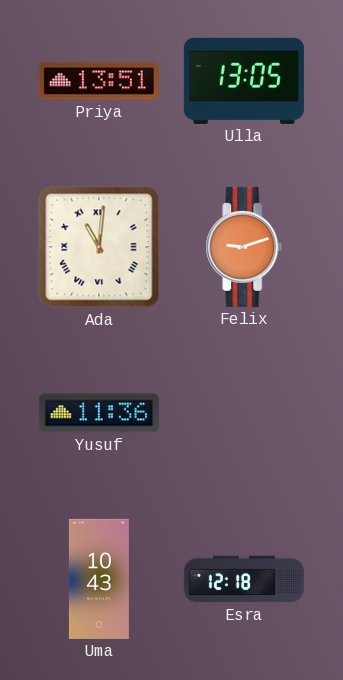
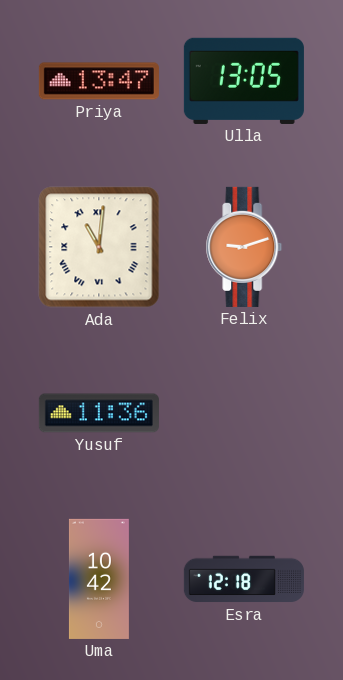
Priya: 13:51 -> 13:47 (99, 81)
Uma: 10:43 -> 10:42 (99, 579)
